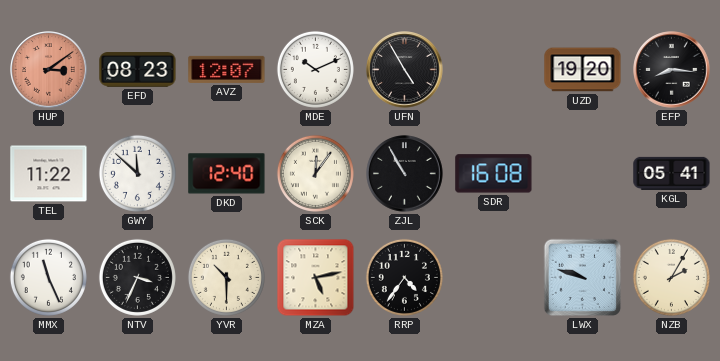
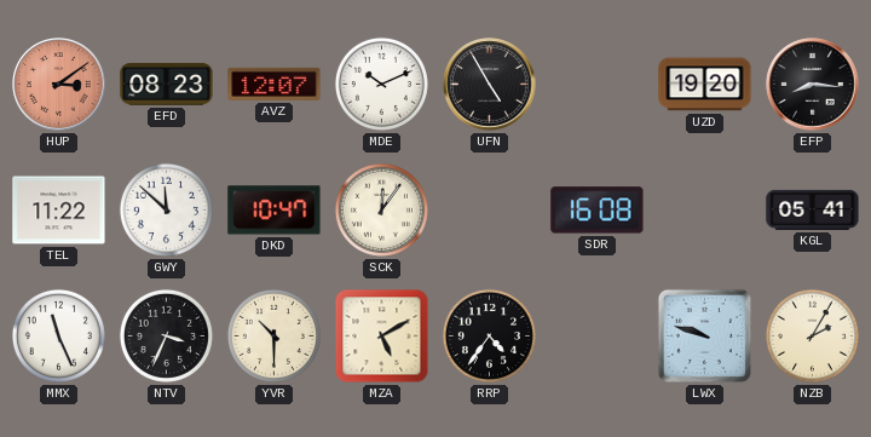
DKD: 12:40 -> 10:47 (275, 211)
ZJL: 10:55 -> none (405, 174)
MZA: 5:13 -> 5:10 (382, 337)
